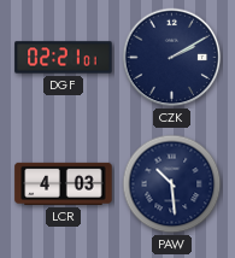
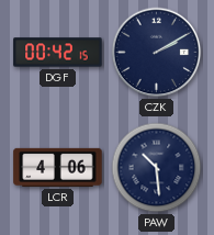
DGF: 02:21 -> 00:42 (58, 53)
LCR: 4:03 -> 4:06 (58, 167)
